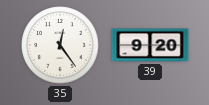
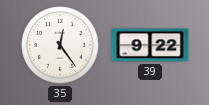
39: 9:20 -> 9:22 (150, 45)
